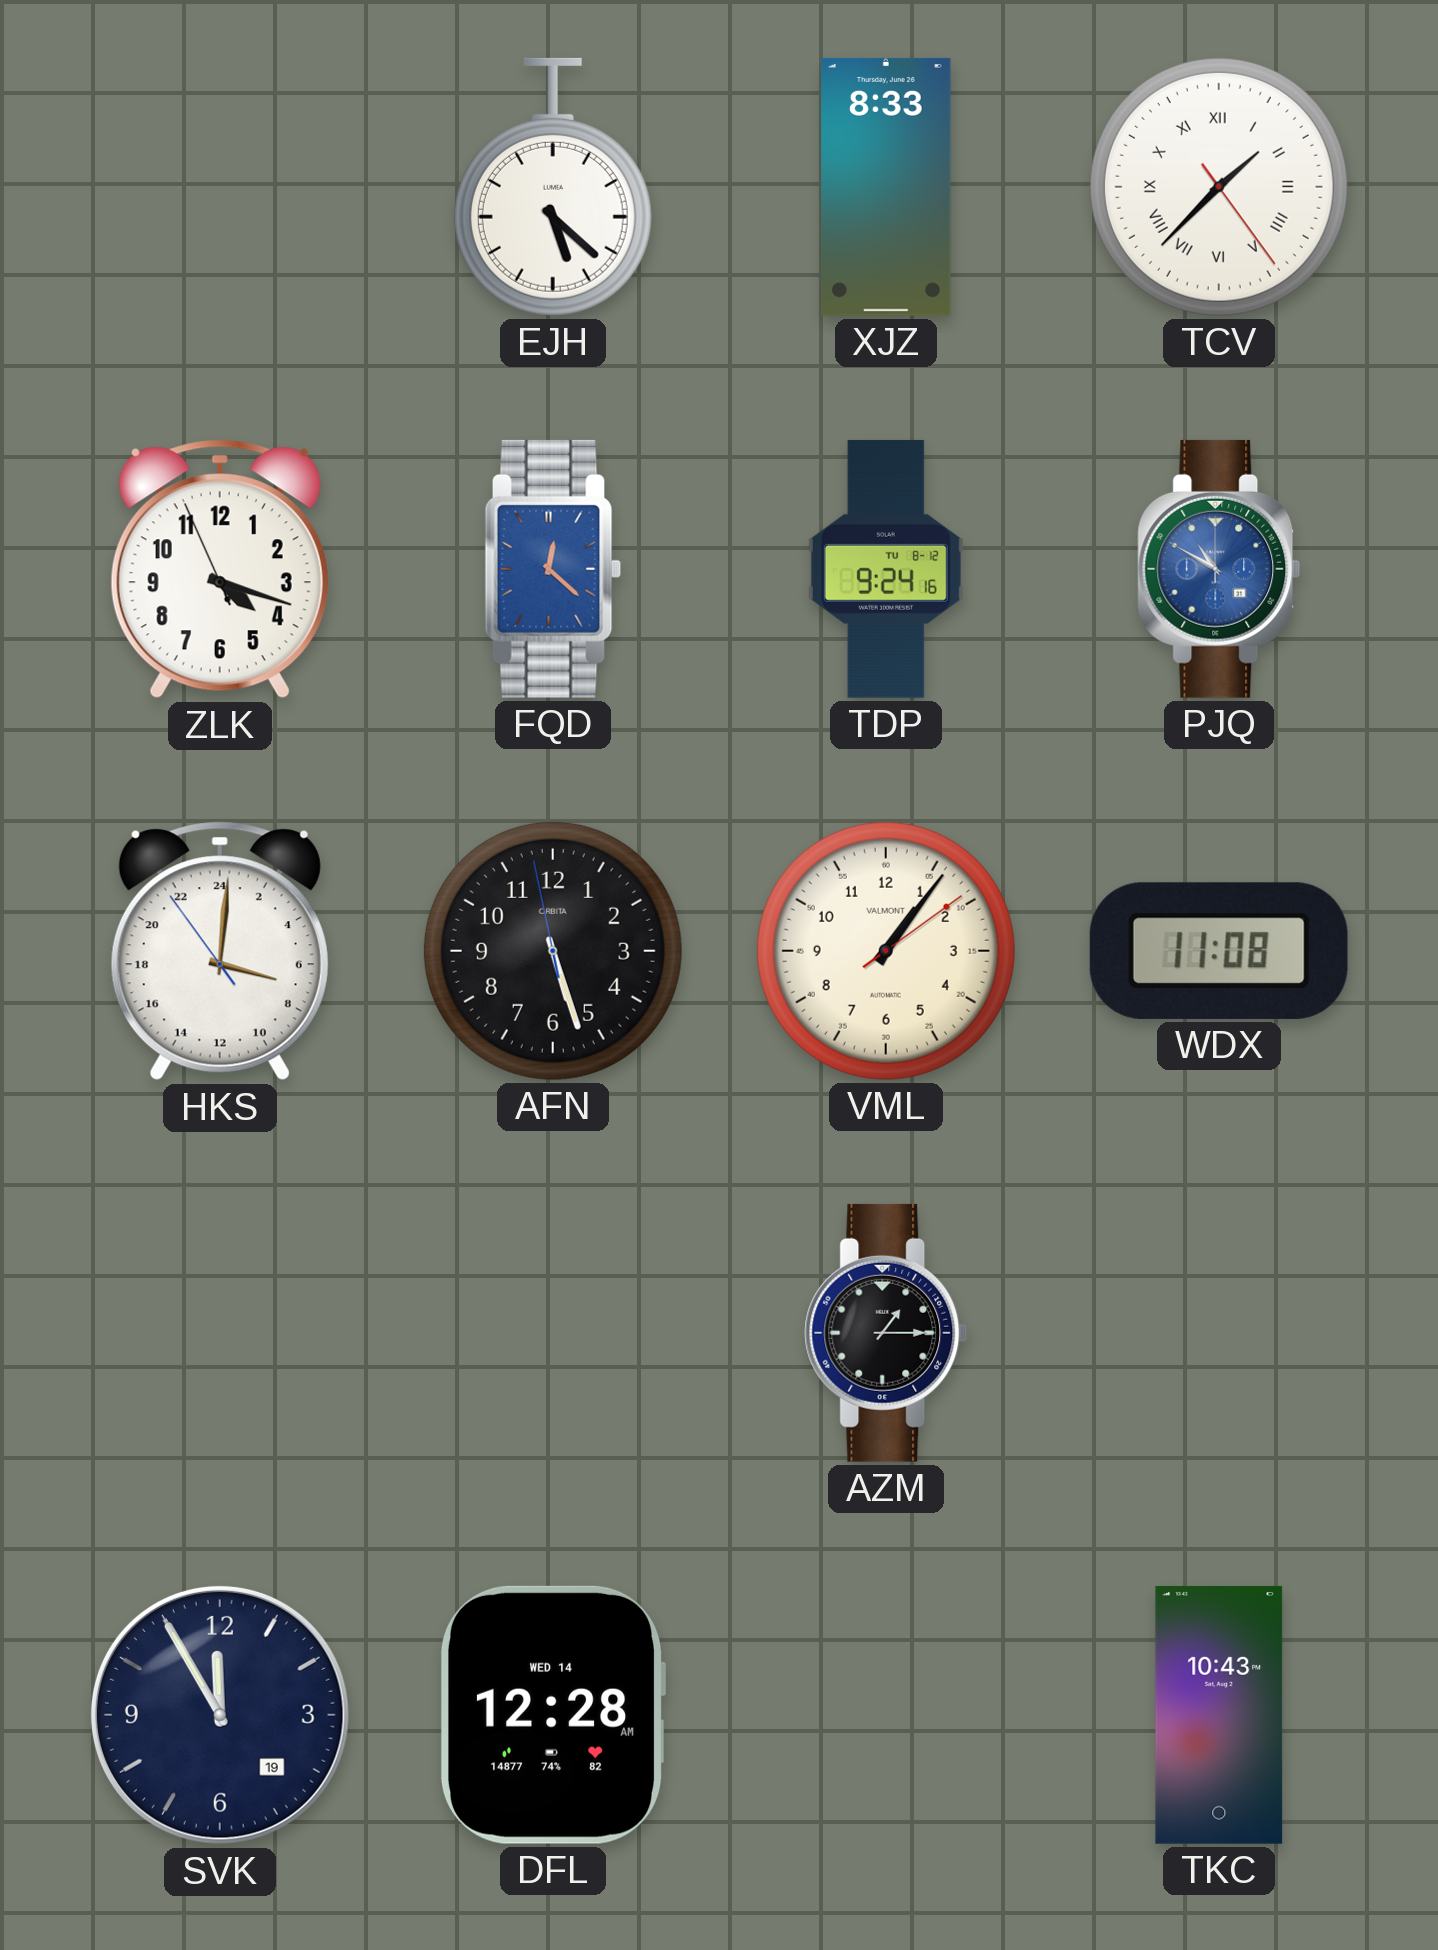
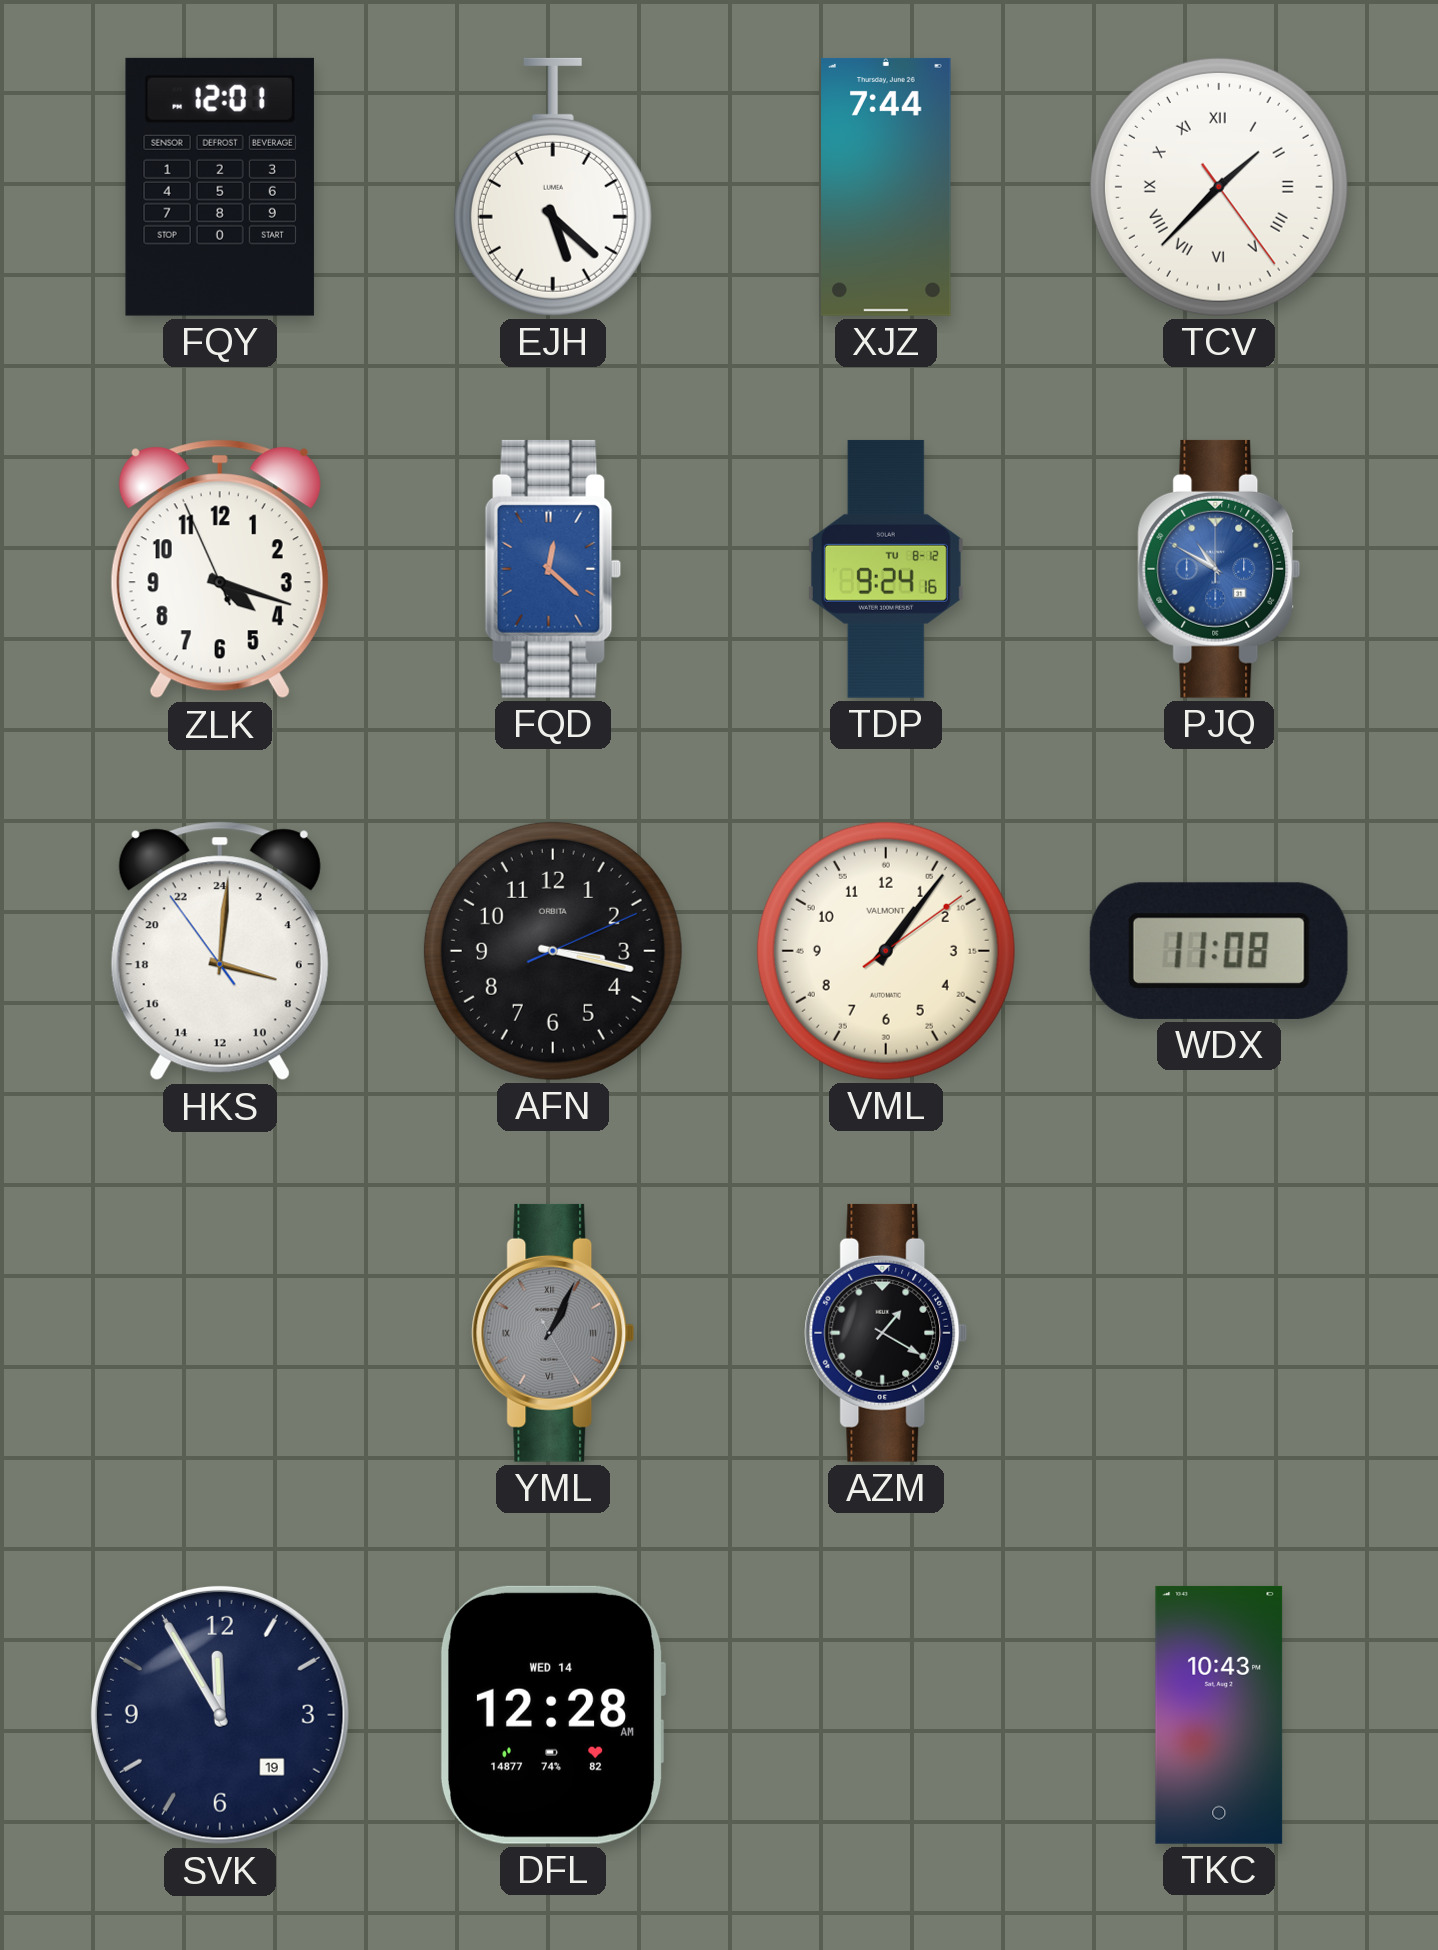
FQY: none -> 12:01 (220, 187)
XJZ: 8:33 -> 7:44 (886, 187)
AFN: 5:26 -> 3:17 (553, 951)
YML: none -> 1:04 (553, 1333)
AZM: 1:15 -> 1:20 (886, 1333)
